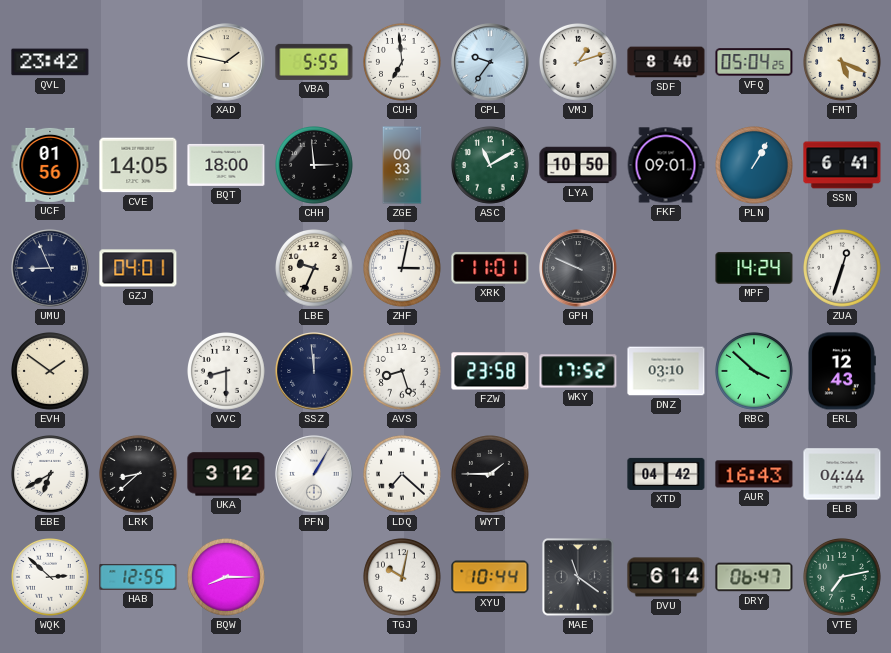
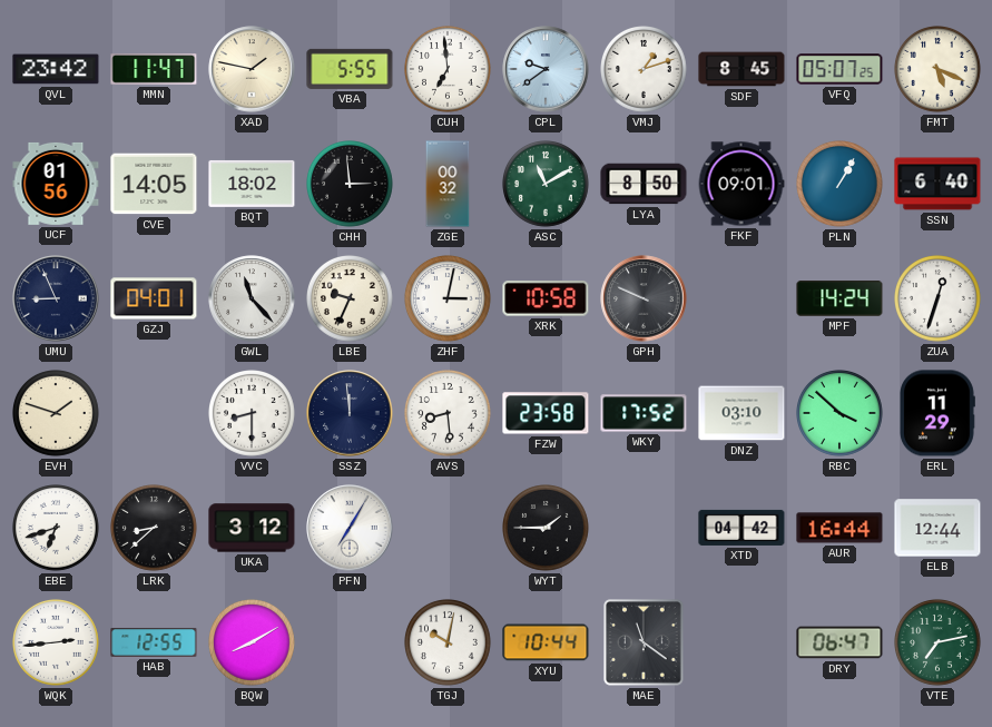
MMN: none -> 11:47 (154, 70)
CPL: 9:36 -> 9:39 (546, 69)
SDF: 8:40 -> 8:45 (741, 69)
VFQ: 05:04 -> 05:07 (839, 69)
BQT: 18:00 -> 18:02 (252, 184)
ZGE: 00:33 -> 00:32 (448, 184)
LYA: 10:50 -> 8:50 (644, 184)
SSN: 6:41 -> 6:40 (937, 184)
GWL: none -> 11:23 (252, 298)
XRK: 11:01 -> 10:58 (546, 299)
EVH: 1:51 -> 1:48 (57, 414)
AVS: 8:27 -> 8:29 (449, 414)
ERL: 12:43 -> 11:29 (937, 413)
EBE: 6:40 -> 6:42 (57, 529)
PFN: 1:05 -> 7:05 (350, 528)
LDQ: 7:22 -> none (403, 475)
AUR: 16:43 -> 16:44 (839, 528)
ELB: 04:44 -> 12:44 (937, 528)
WQK: 2:52 -> 2:44 (57, 644)
BQW: 8:15 -> 8:10 (253, 644)
DVU: 6:14 -> none (666, 577)
